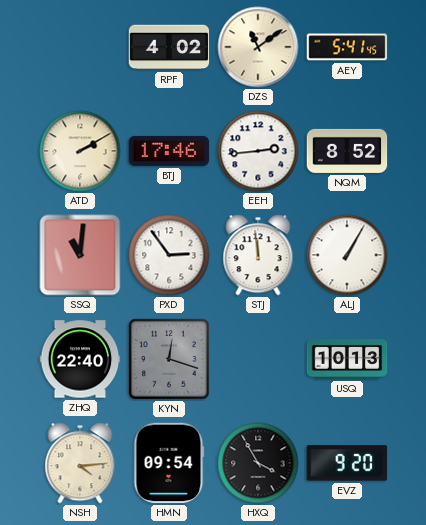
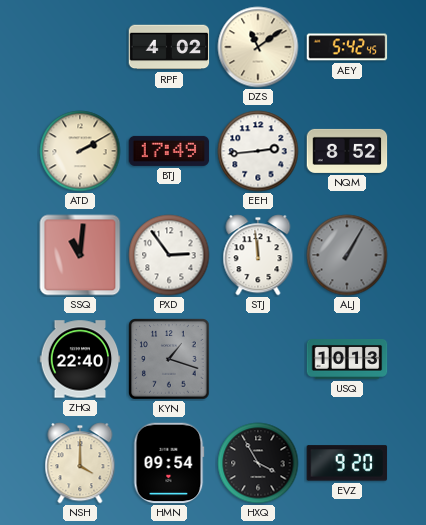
AEY: 5:41 -> 5:42 (347, 47)
BTJ: 17:46 -> 17:49 (169, 151)
ALJ dial: white -> grey (347, 255)
KYN: 12:18 -> 1:18 (169, 359)
NSH: 4:14 -> 4:00 (80, 463)
